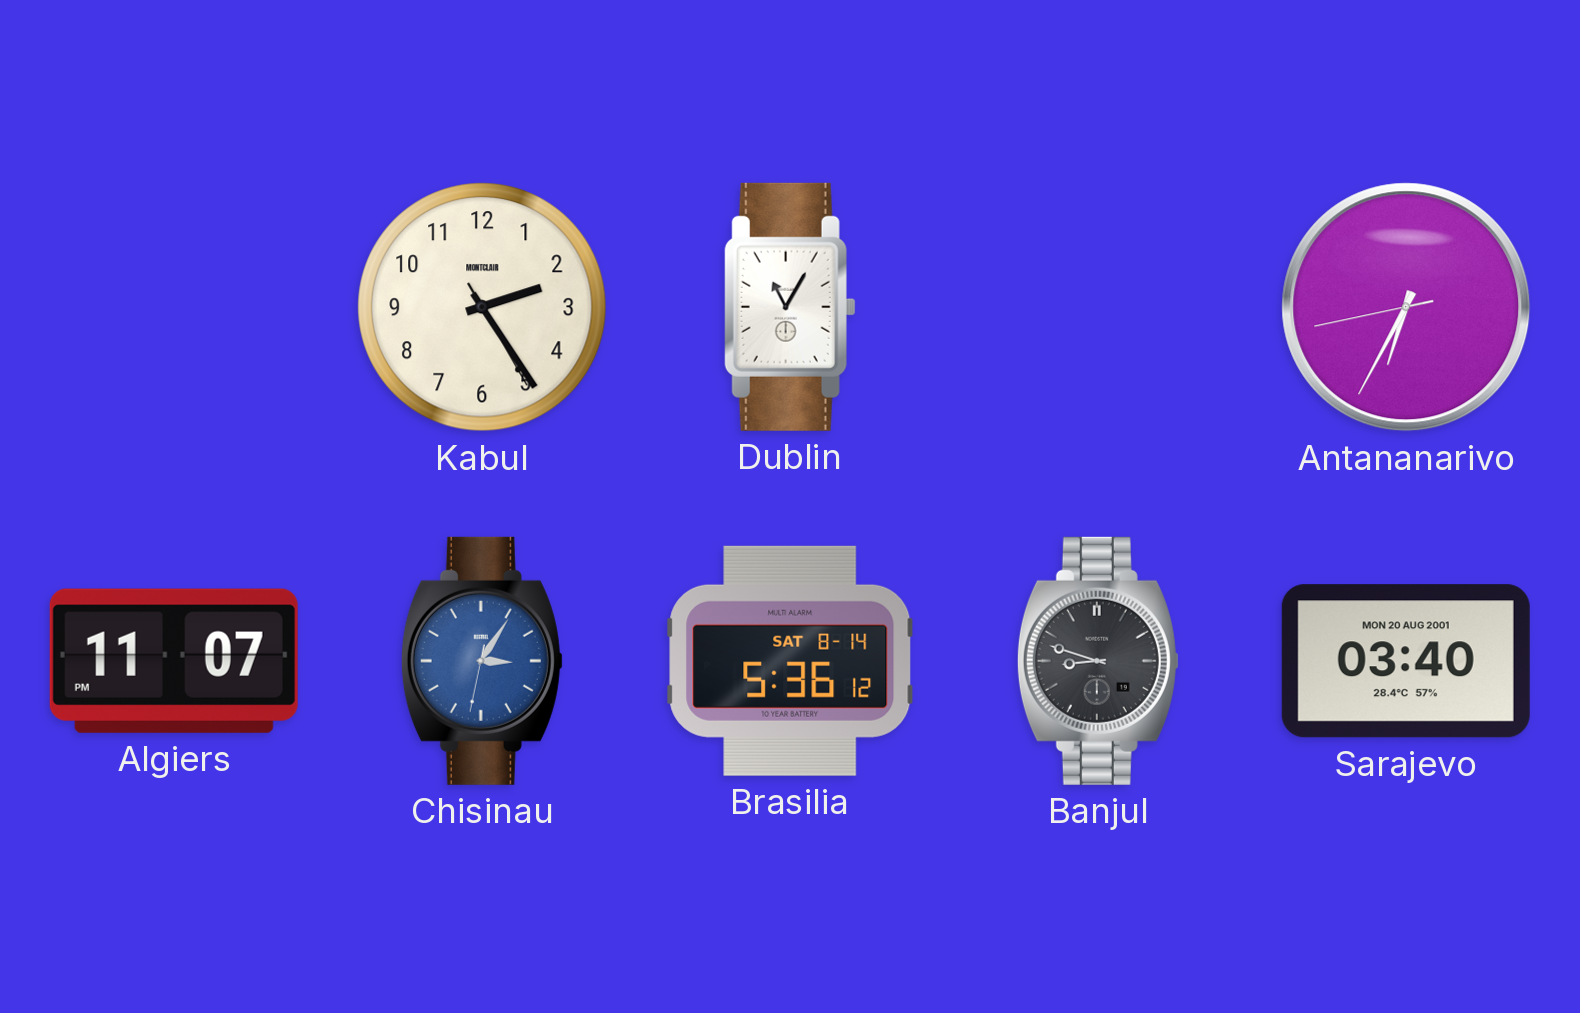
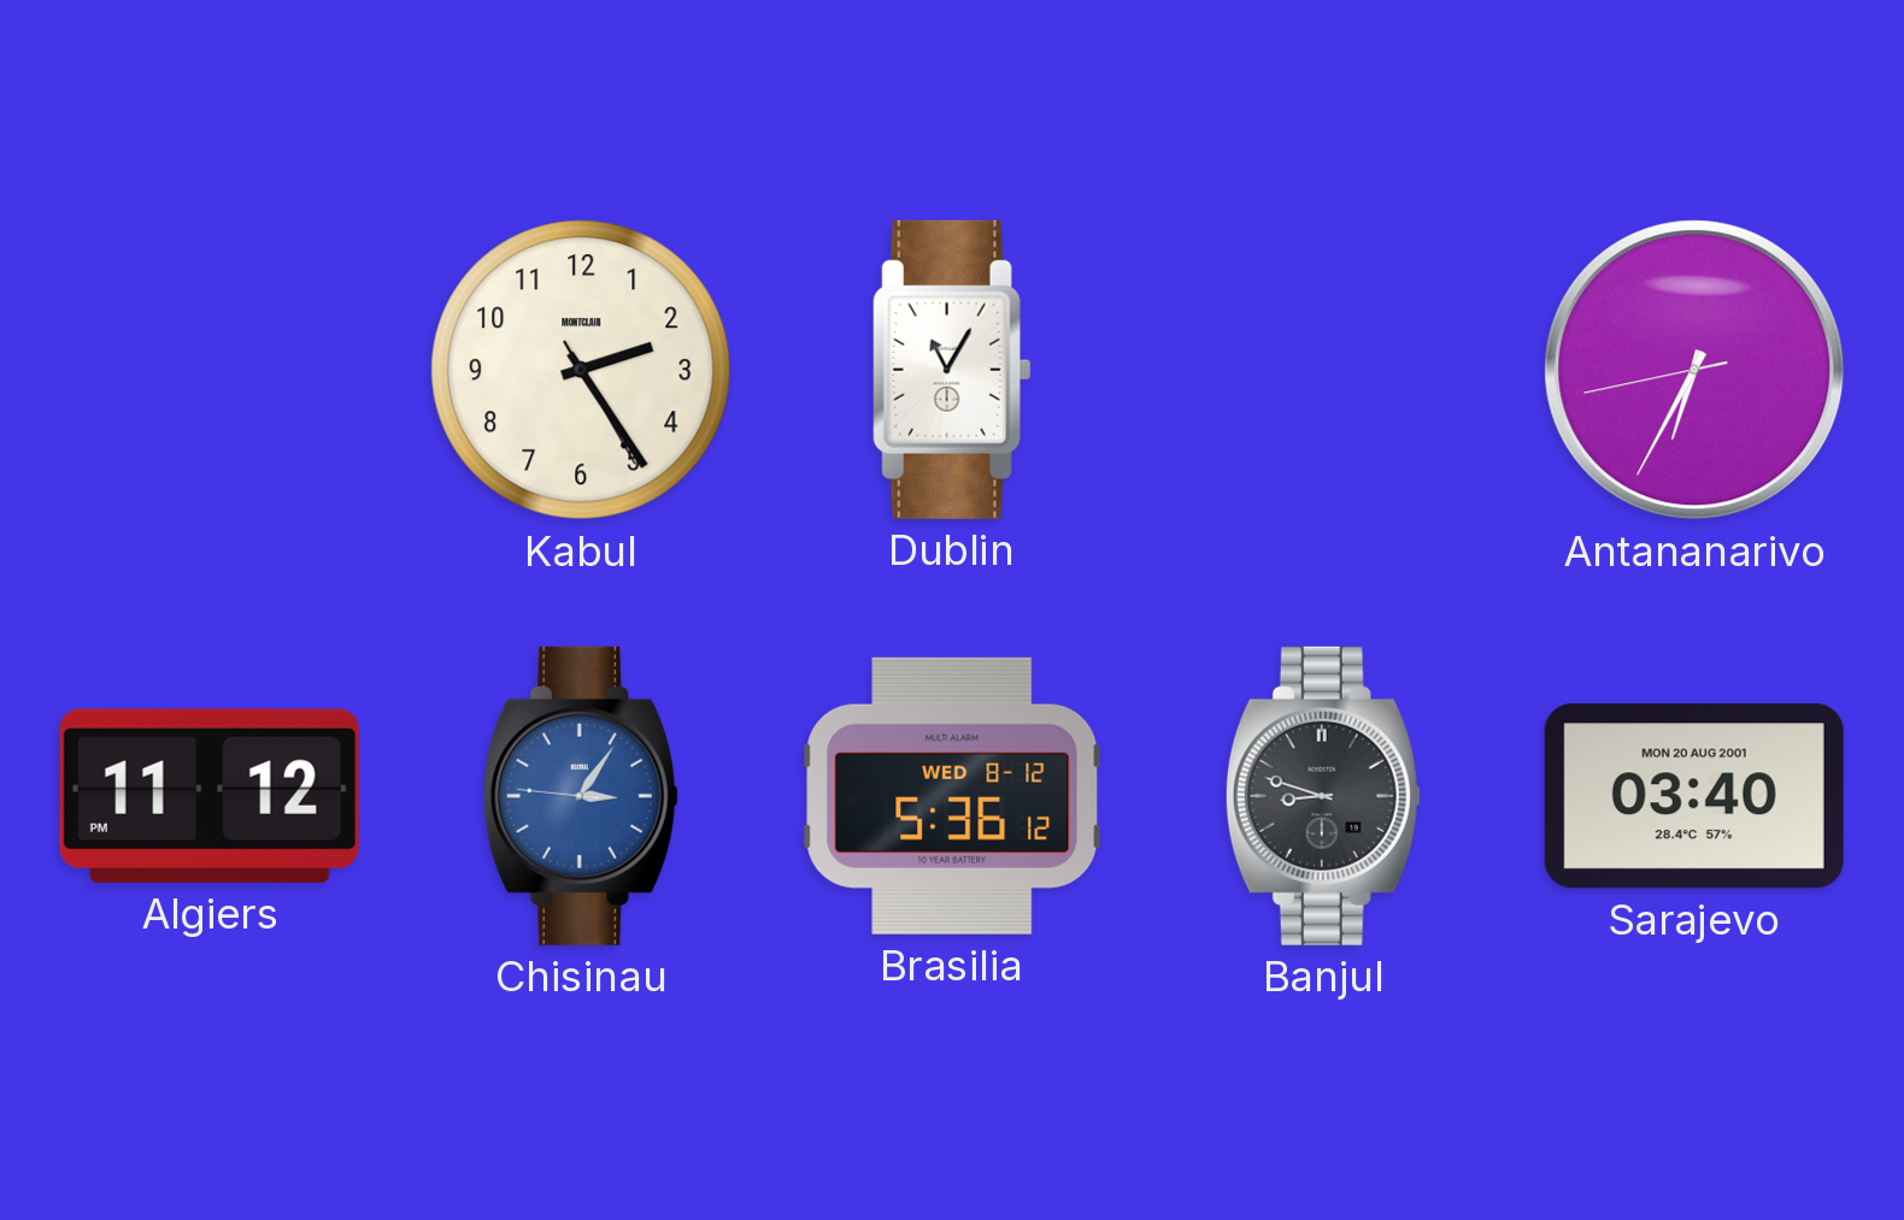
Algiers: 11:07 -> 11:12 (210, 796)
Chisinau: 3:05:32 -> 3:05:46 (581, 796)
Brasilia date: SAT 8-14 -> WED 8-12 (952, 796)
